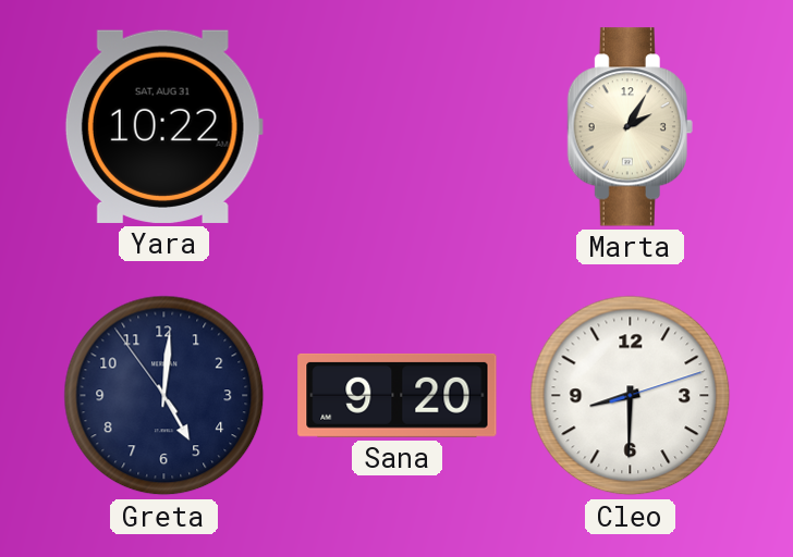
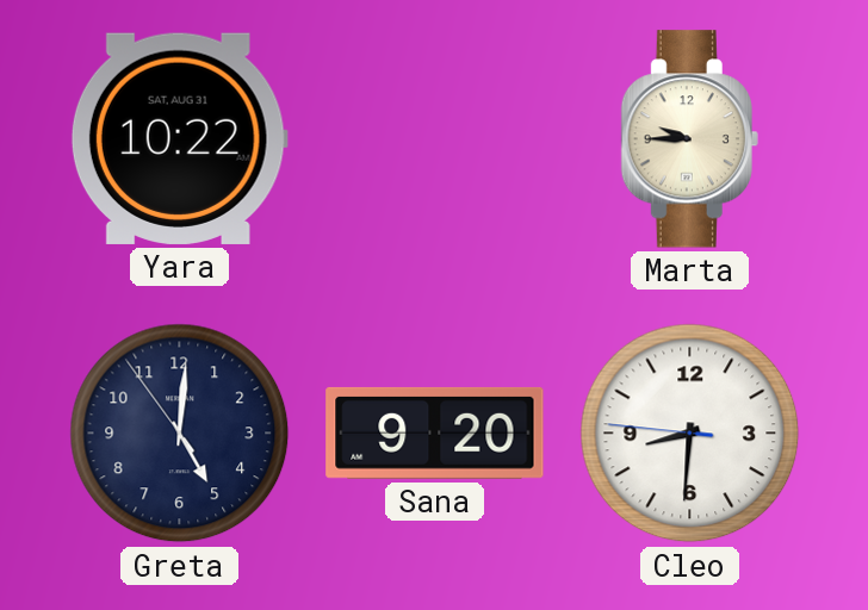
Marta: 2:05 -> 9:45 (689, 139)
Cleo: 8:30:12 -> 8:30:46 (690, 434)
